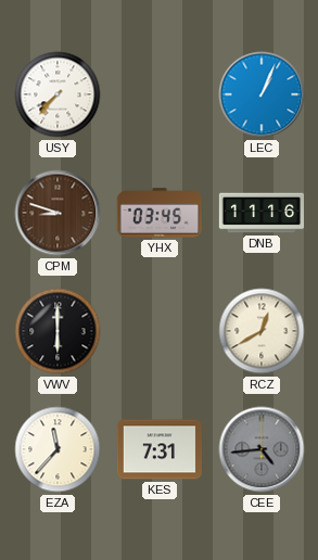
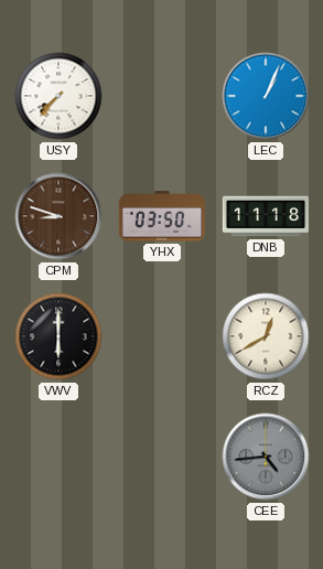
YHX: 03:45 -> 03:50 (162, 216)
DNB: 11:16 -> 11:18 (265, 216)
EZA: 11:37 -> none (58, 449)
KES: 7:31 -> none (158, 449)
